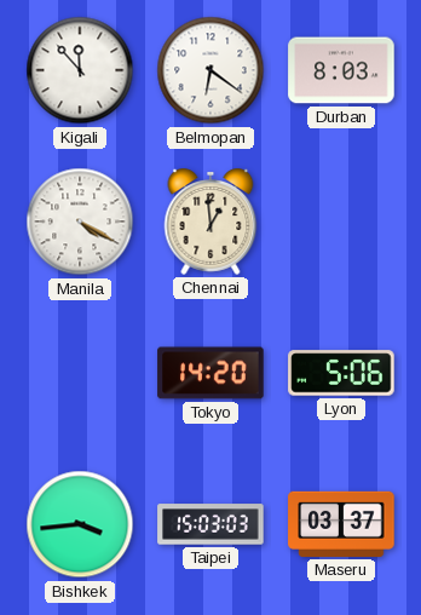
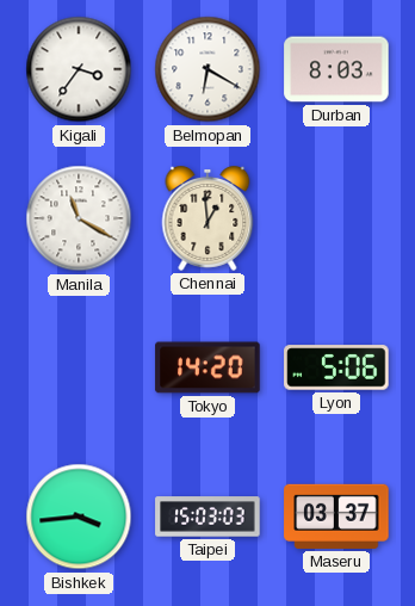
Kigali: 11:53 -> 3:36 (79, 69)
Belmopan: 6:21 -> 6:20 (207, 69)
Manila: 4:20 -> 11:20 (79, 218)
